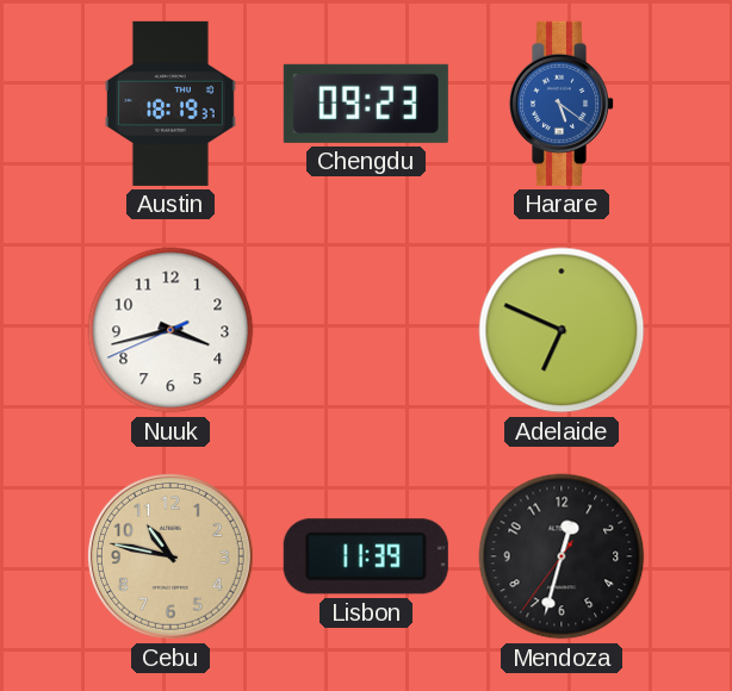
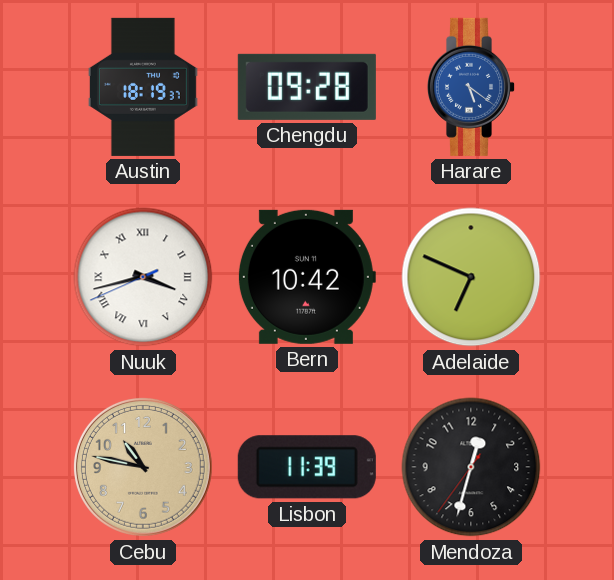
Chengdu: 09:23 -> 09:28 (307, 87)
Nuuk numerals: Arabic -> Roman (143, 277)
Bern: none -> 10:42 (306, 277)
